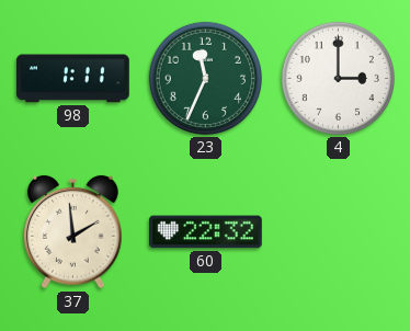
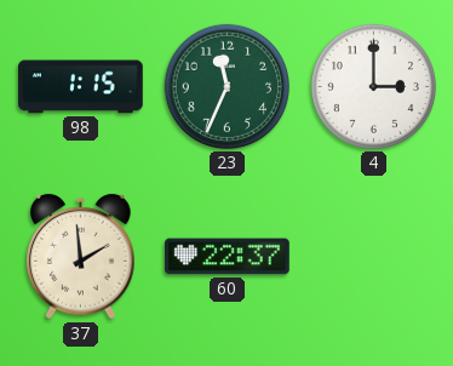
98: 1:11 -> 1:15 (81, 87)
60: 22:32 -> 22:37 (228, 257)
